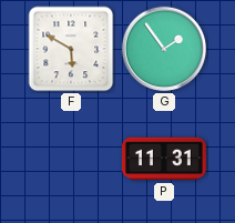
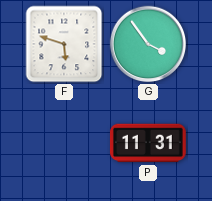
F: 5:50 -> 5:48 (64, 44)
G: 1:54 -> 3:54 (148, 44)
